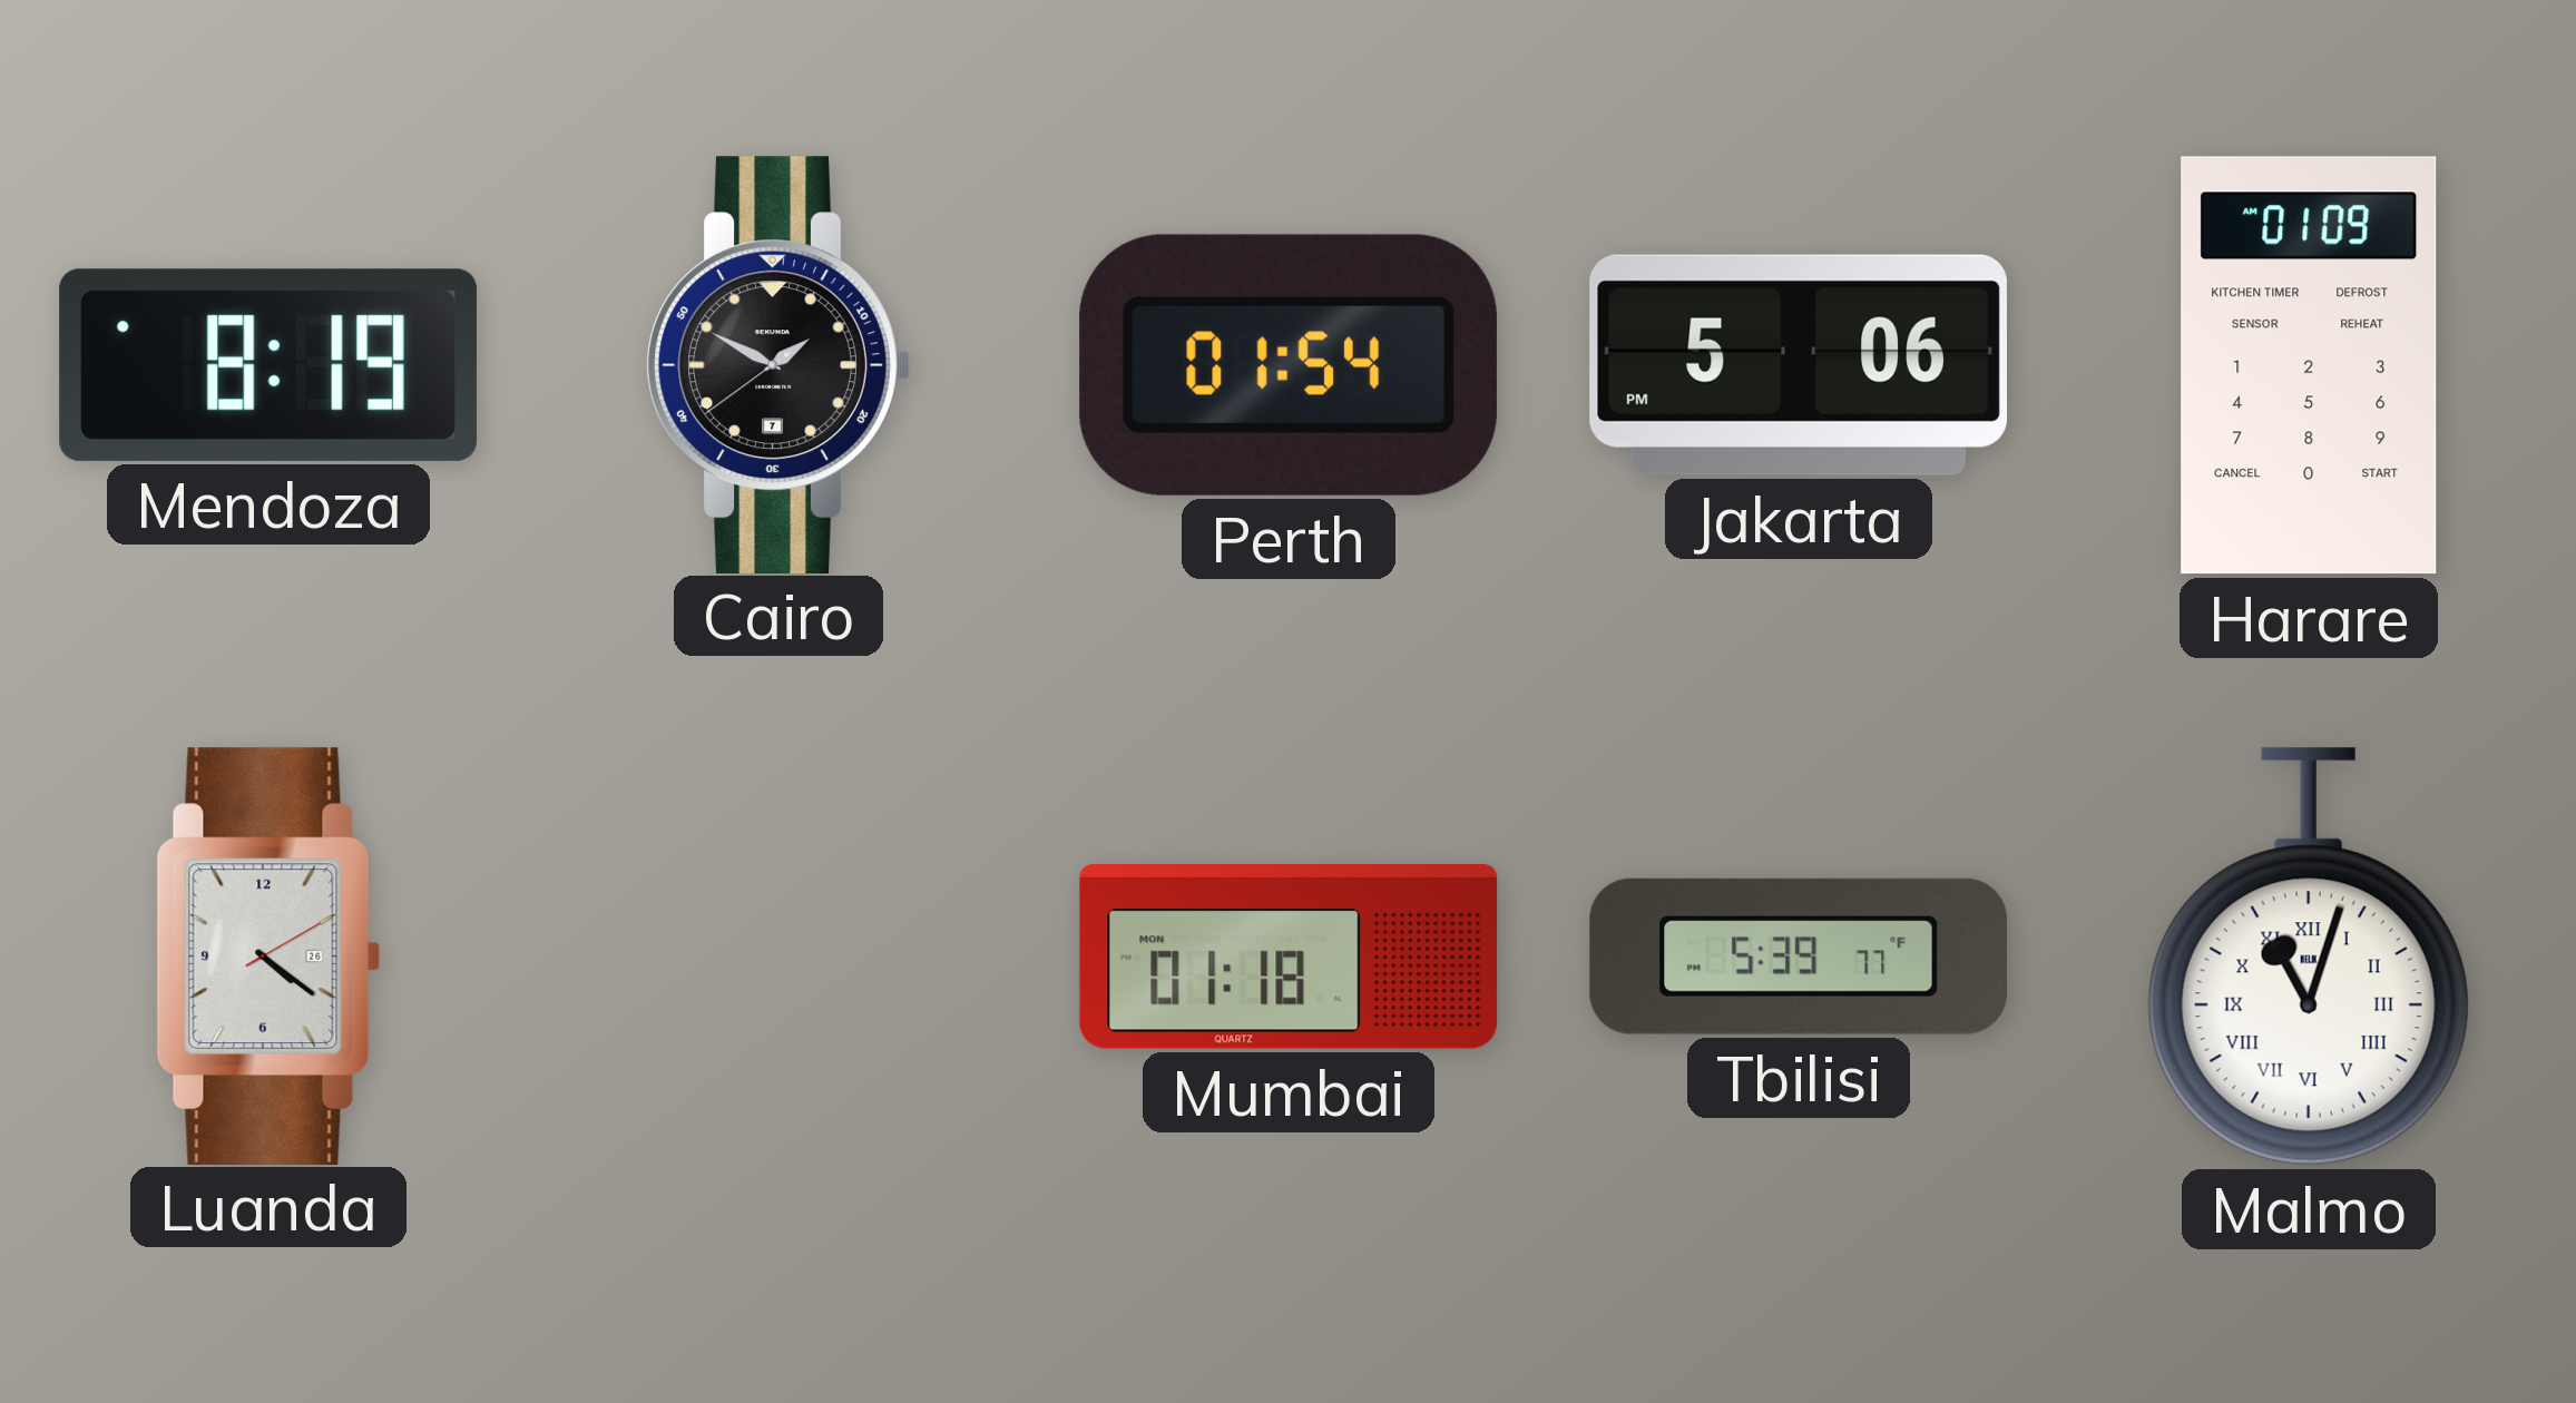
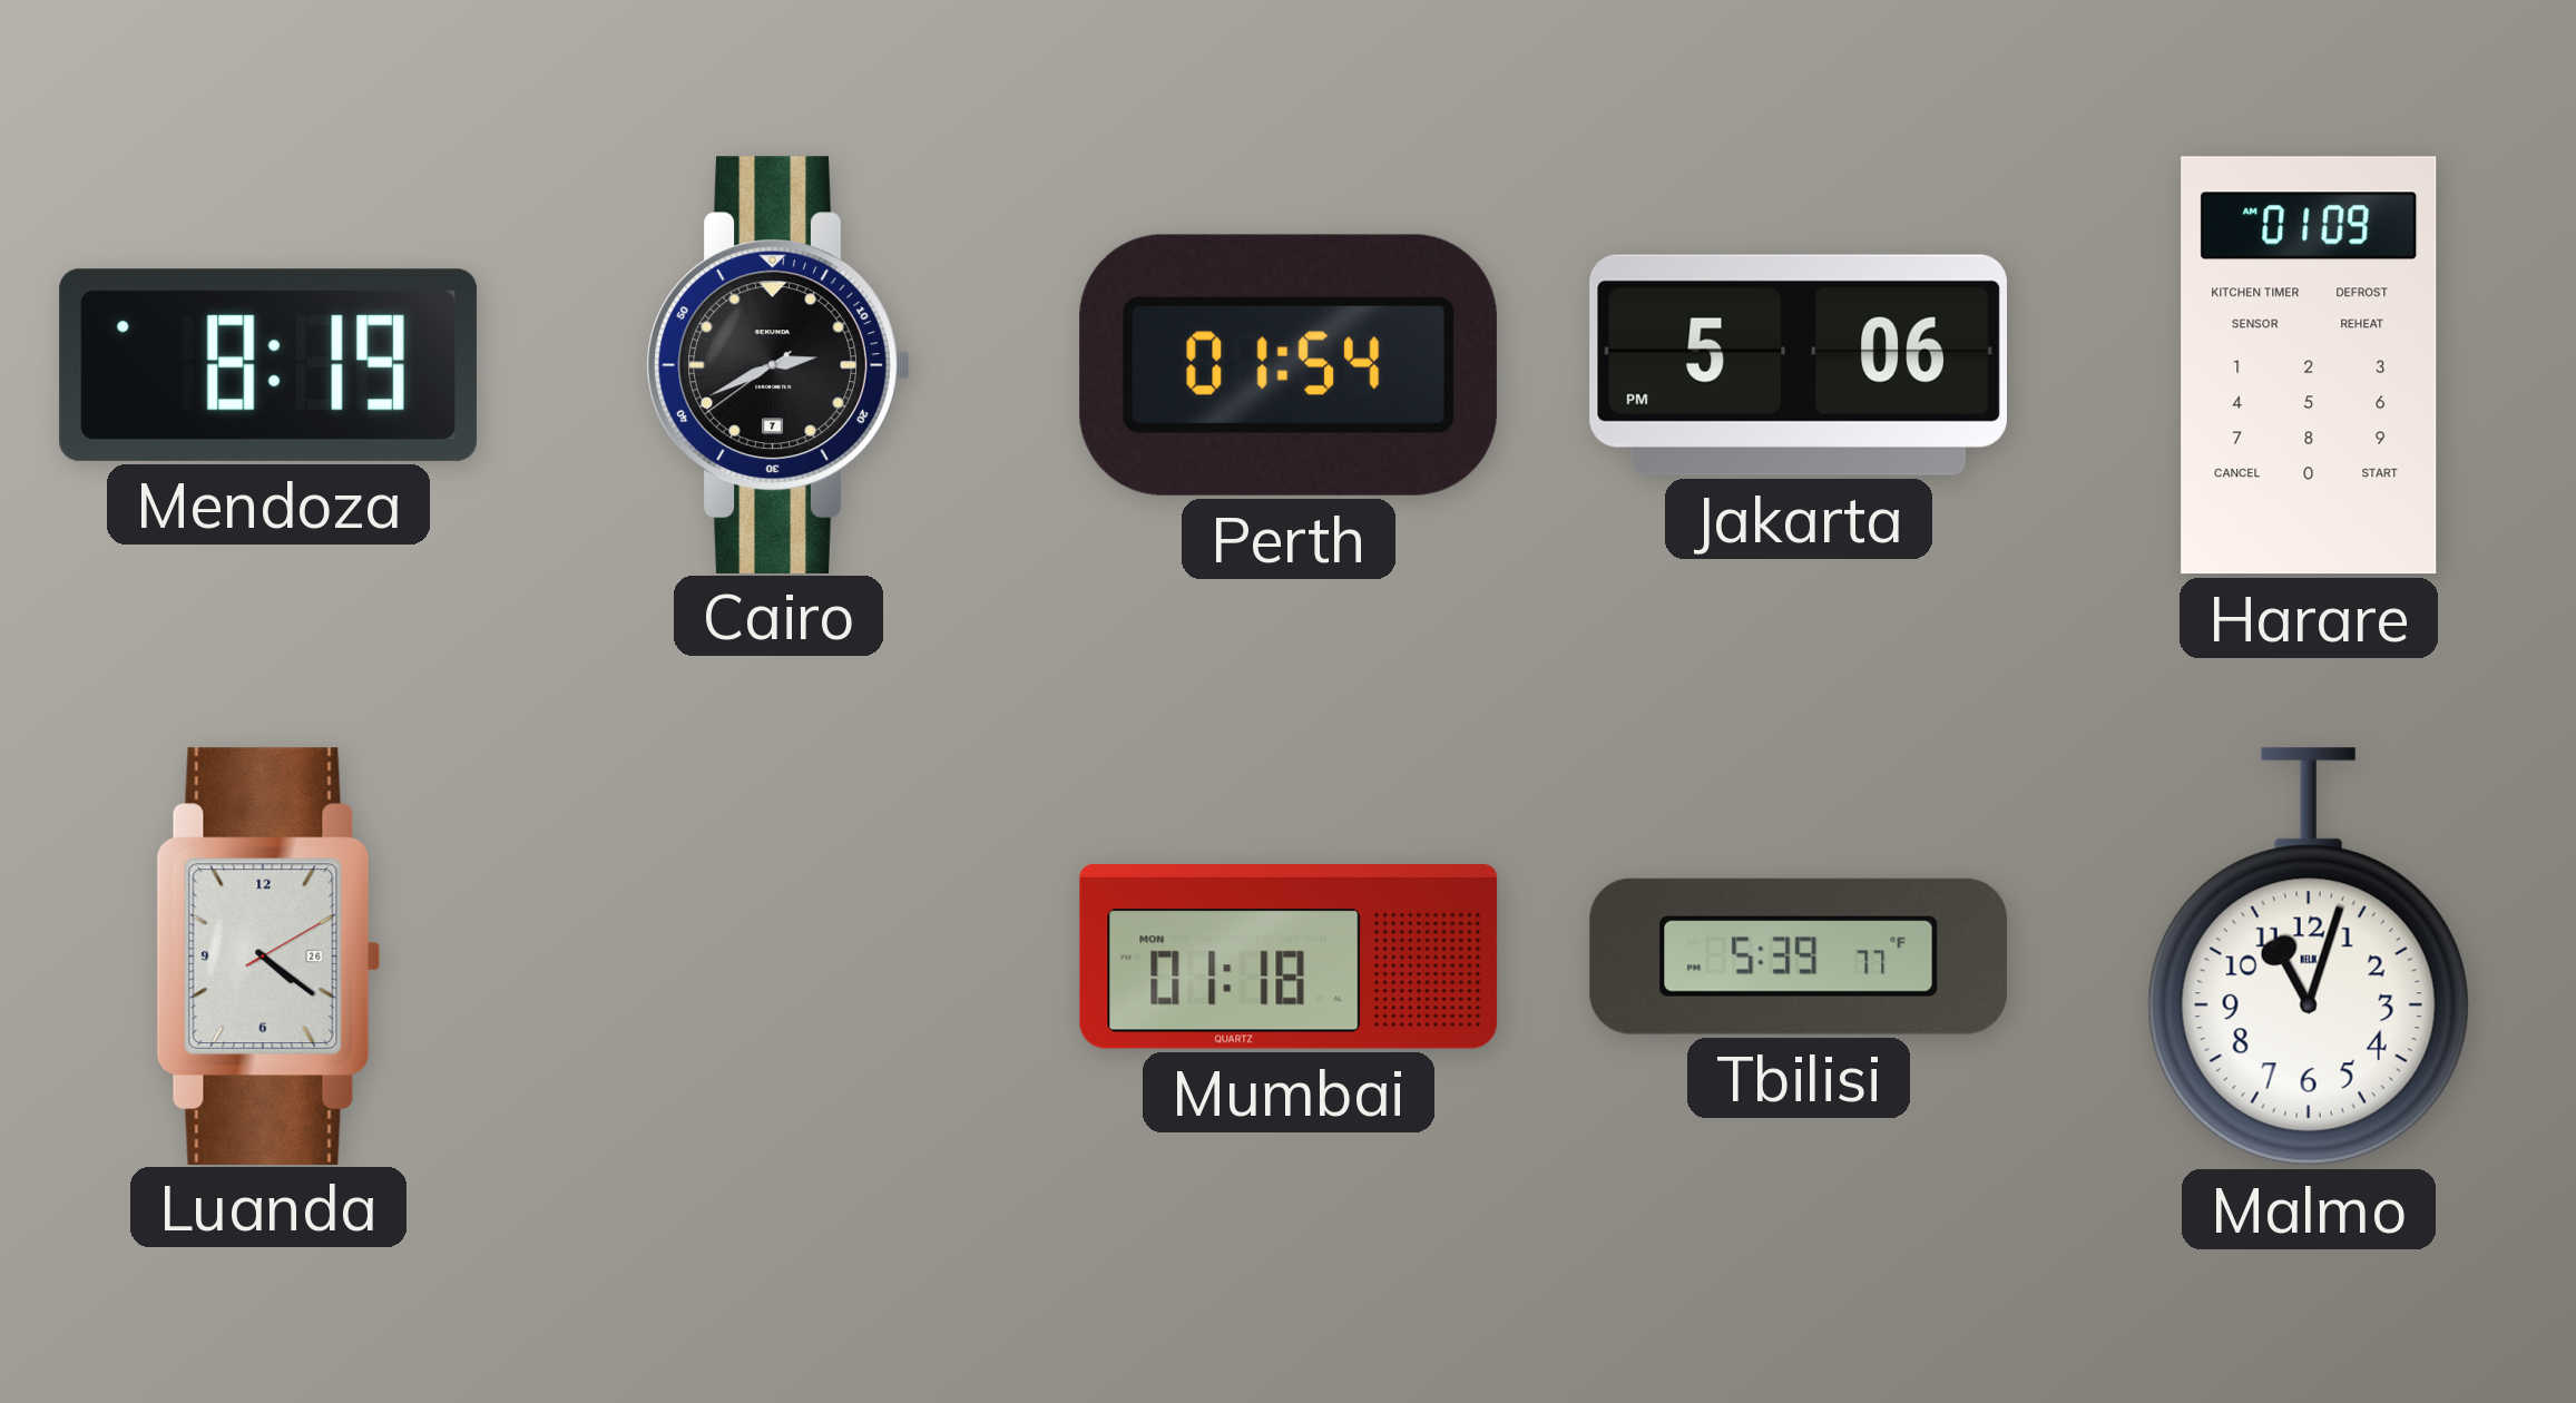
Cairo: 1:49 -> 2:40 (778, 364)
Malmo numerals: Roman -> Arabic (2309, 956)
